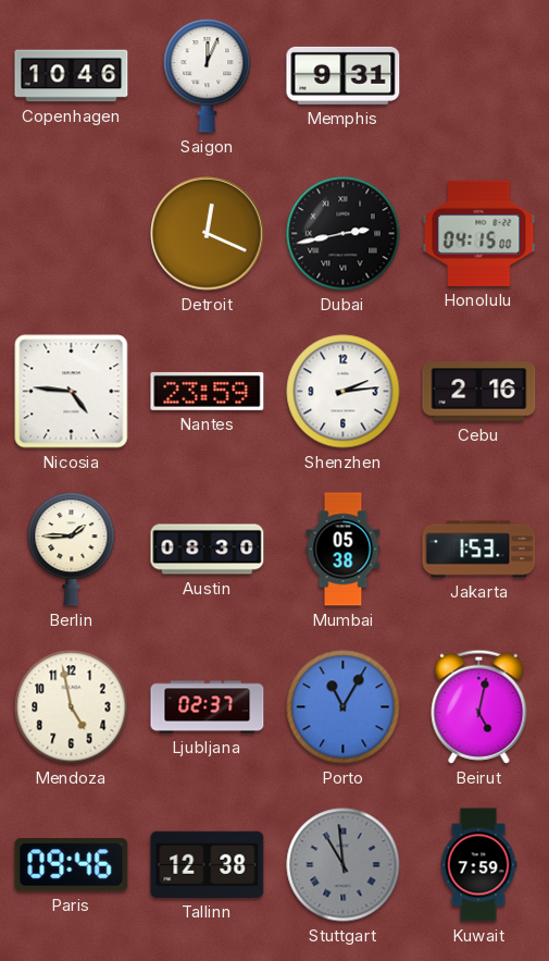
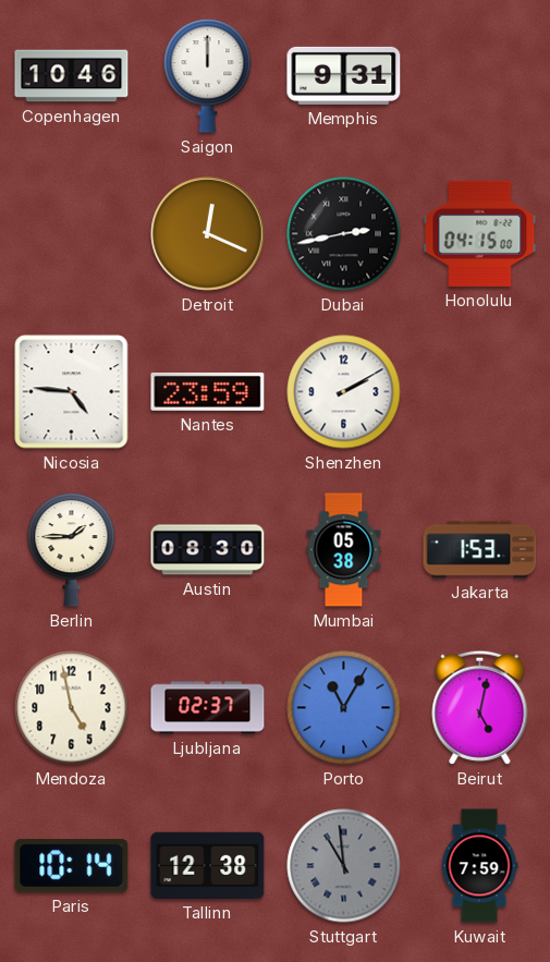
Saigon: 12:04 -> 12:00 (208, 76)
Shenzhen: 2:14 -> 2:10 (344, 392)
Cebu: 2:16 -> none (479, 392)
Paris: 09:46 -> 10:14 (72, 866)
